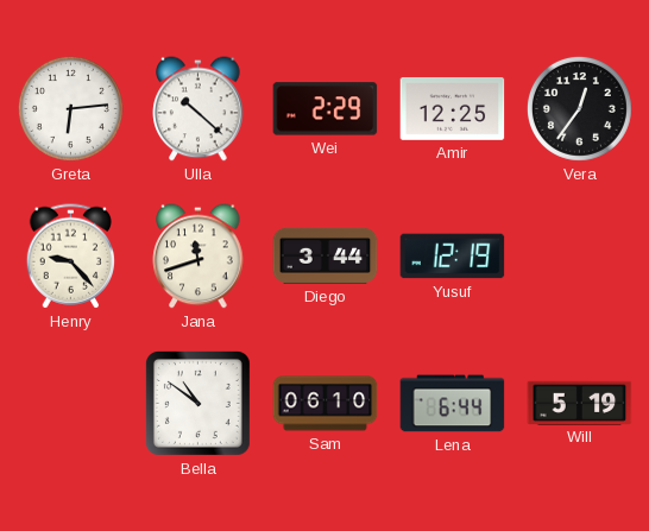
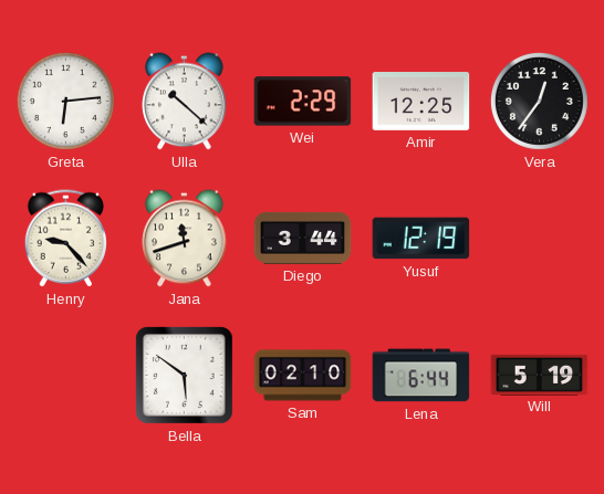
Bella: 10:51 -> 5:51 (184, 375)
Sam: 06:10 -> 02:10 (303, 376)
